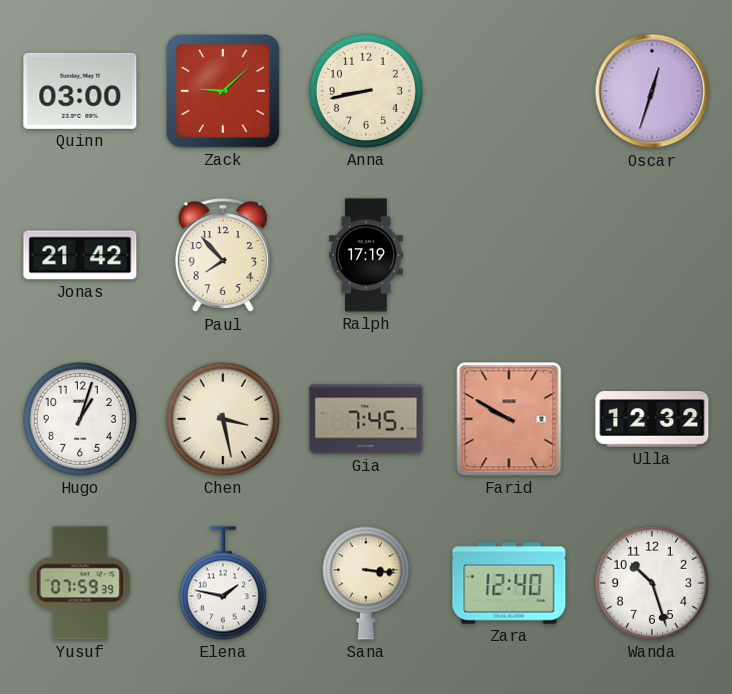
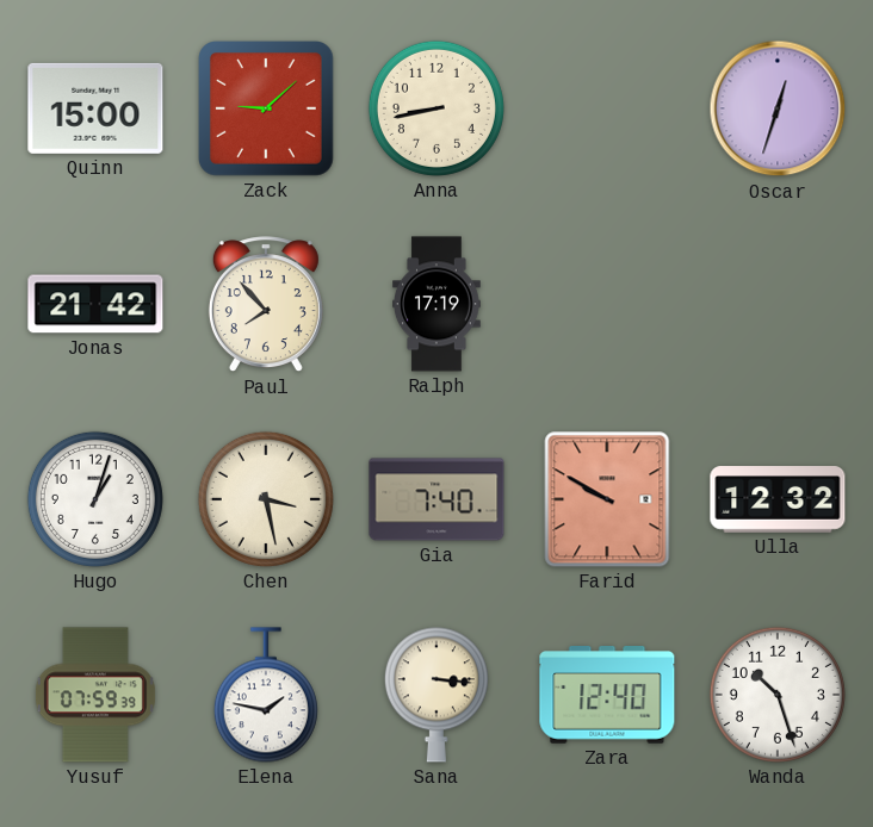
Quinn: 03:00 -> 15:00 (95, 108)
Gia: 7:45 -> 7:40 (436, 499)
